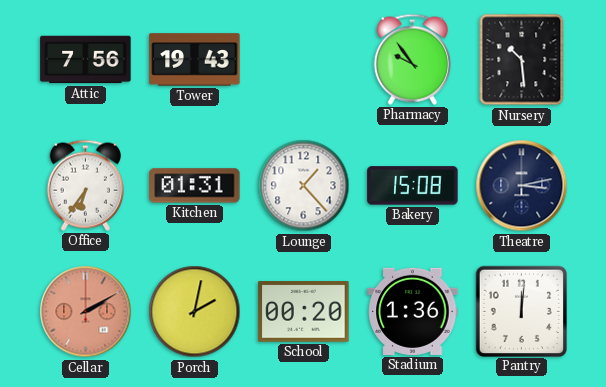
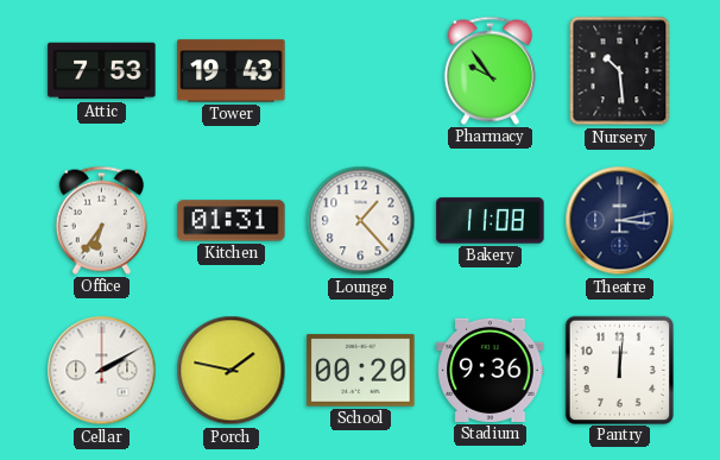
Attic: 7:56 -> 7:53 (102, 71)
Bakery: 15:08 -> 11:08 (491, 221)
Cellar dial: salmon -> white (102, 371)
Porch: 2:02 -> 1:47 (232, 371)
Stadium: 1:36 -> 9:36 (491, 370)
